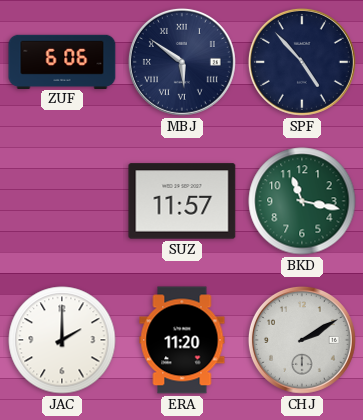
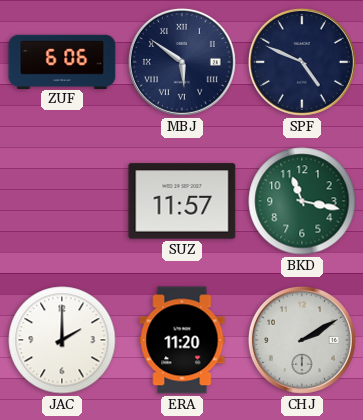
SPF: 4:53 -> 4:49 (302, 62)
